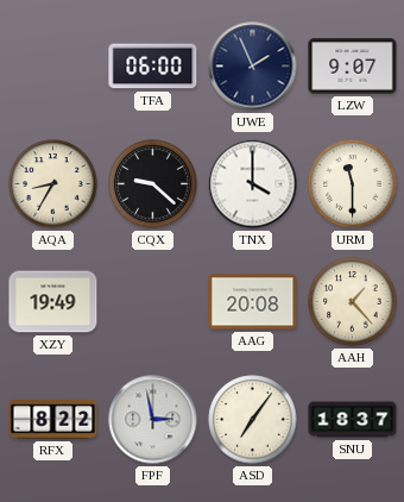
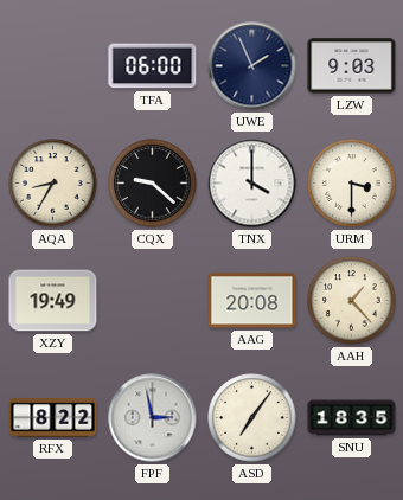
LZW: 9:07 -> 9:03 (352, 66)
URM: 11:30 -> 3:30 (352, 184)
SNU: 18:37 -> 18:35 (352, 418)
